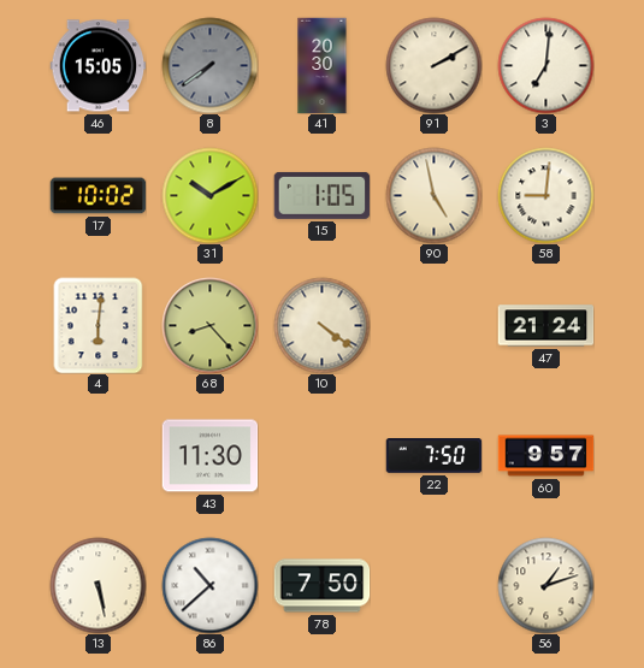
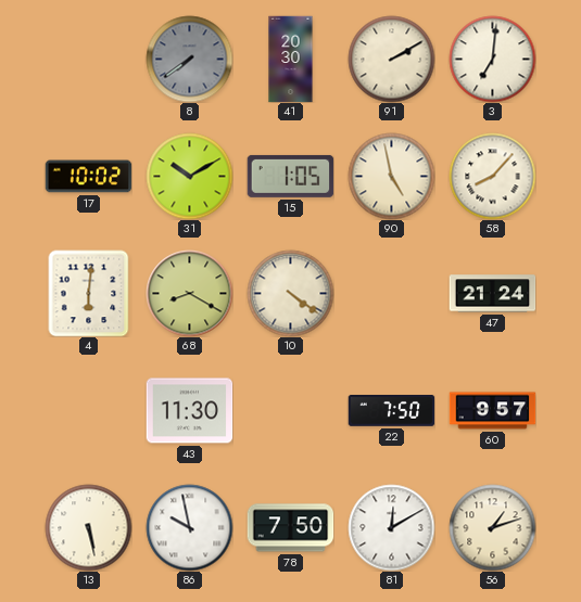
46: 15:05 -> none (98, 66)
58: 9:01 -> 8:07 (492, 176)
68: 8:23 -> 8:20 (189, 293)
86: 10:38 -> 9:58 (189, 527)
81: none -> 12:10 (391, 527)
